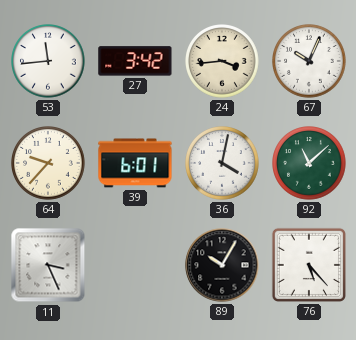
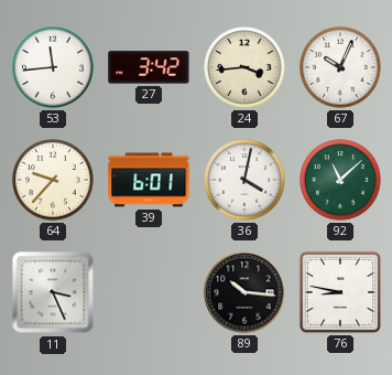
89: 10:05 -> 10:16 (244, 292)
76: 5:23 -> 8:47 (340, 292)
